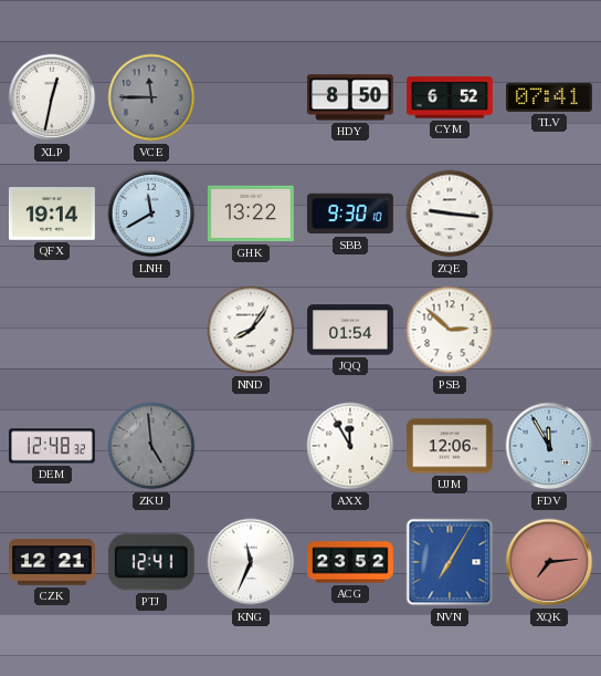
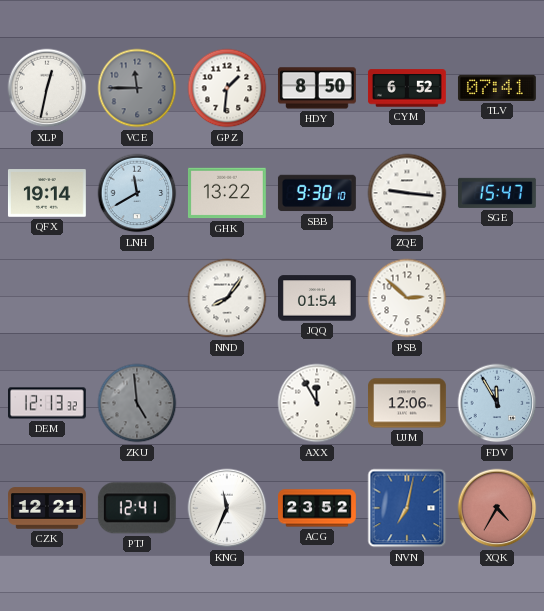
GPZ: none -> 1:31 (227, 88)
SGE: none -> 15:47 (498, 193)
DEM: 12:48 -> 12:13 (48, 403)
NVN: 7:05 -> 7:02 (407, 508)
XQK: 7:14 -> 4:35 (497, 508)
